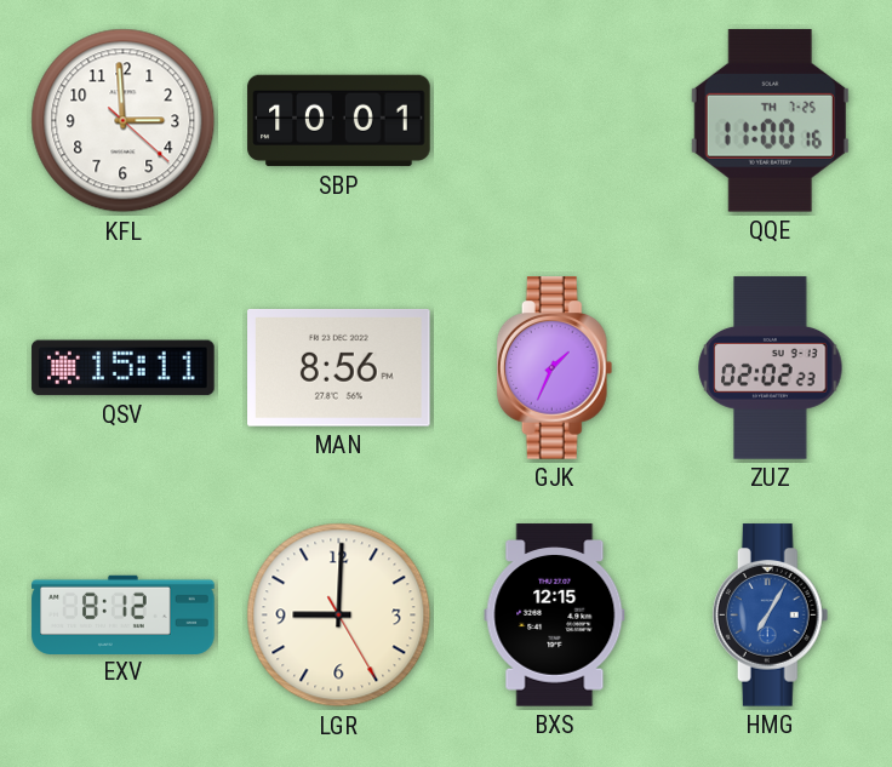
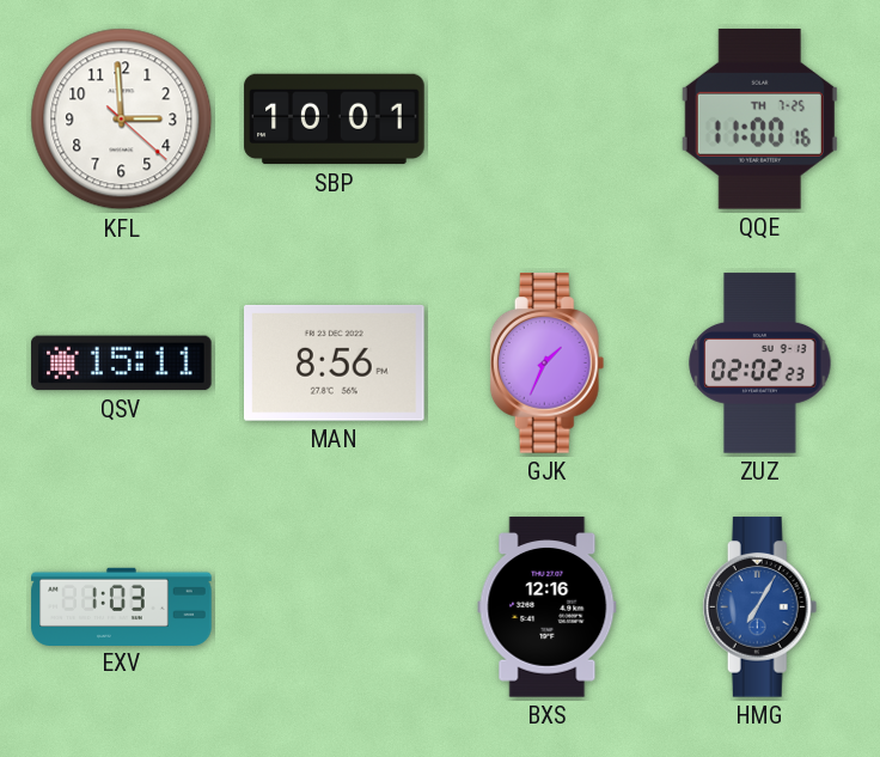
EXV: 8:12 -> 1:03 (122, 606)
LGR: 9:00 -> none (339, 616)
BXS: 12:15 -> 12:16 (548, 608)
